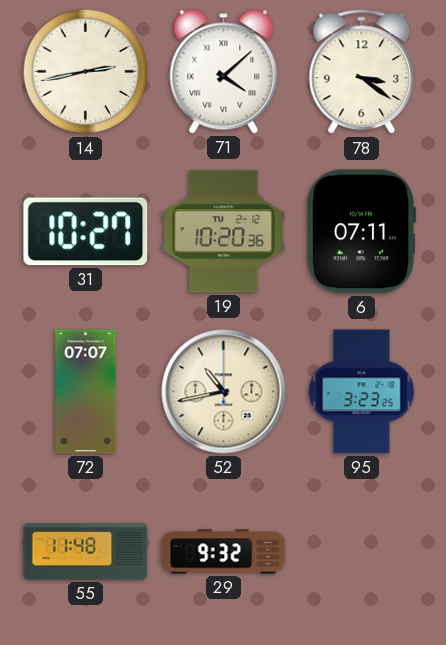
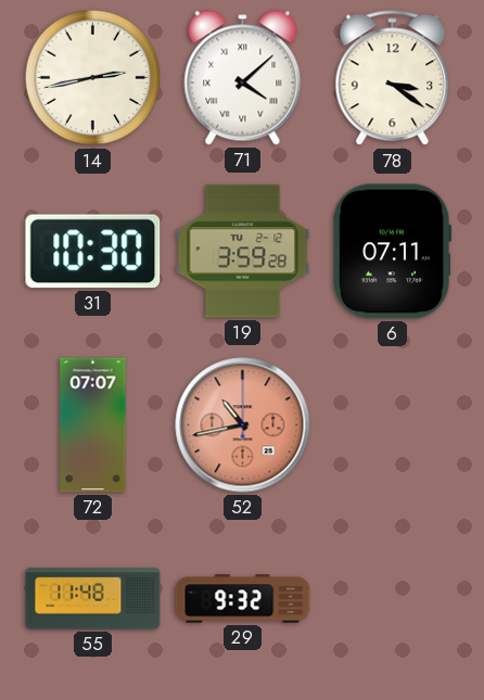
31: 10:27 -> 10:30 (93, 252)
19: 10:20 -> 3:59 (243, 252)
52 dial: cream -> salmon (243, 425)
95: 3:23 -> none (362, 392)
